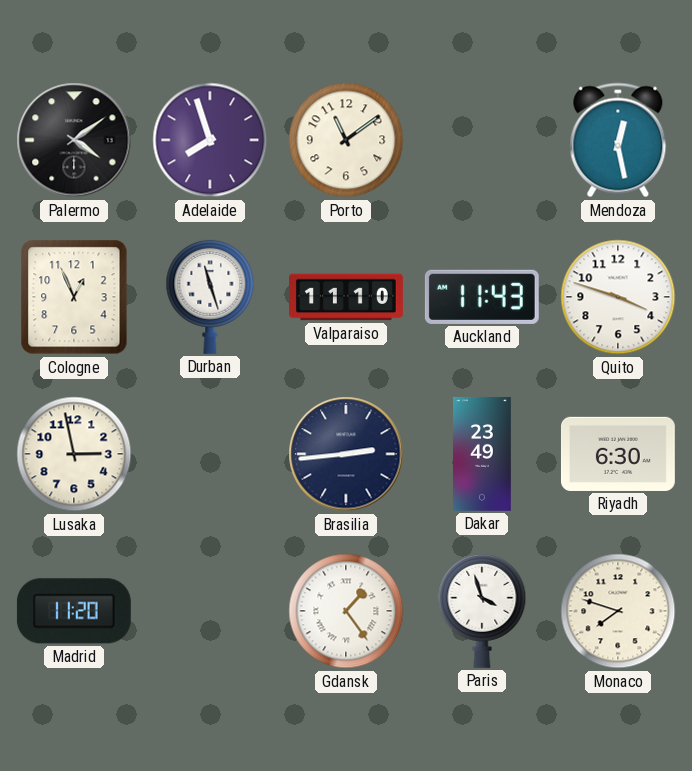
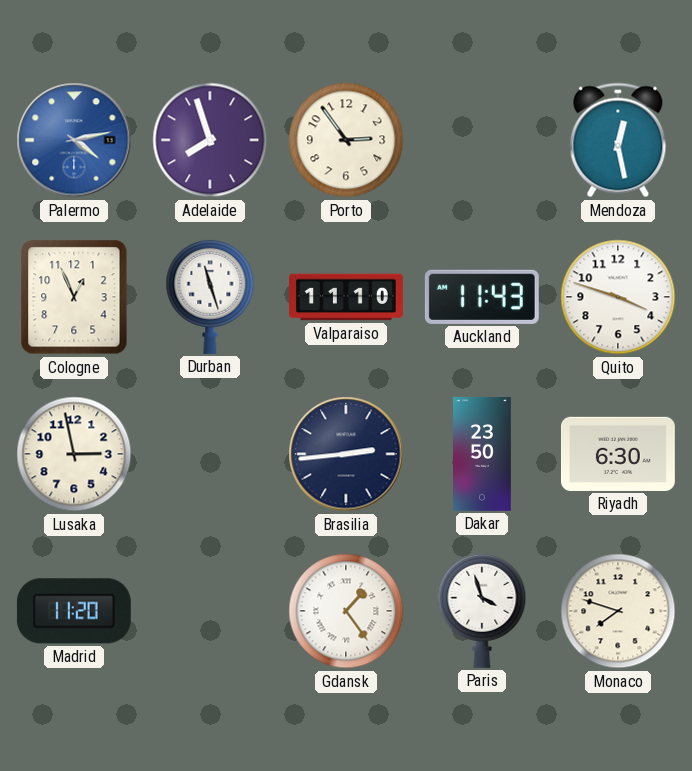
Palermo: 4:09 -> 4:13 (74, 140)
Palermo dial: black -> blue (74, 140)
Porto: 11:09 -> 2:54 (346, 140)
Dakar: 23:49 -> 23:50 (483, 454)
